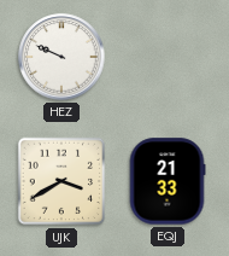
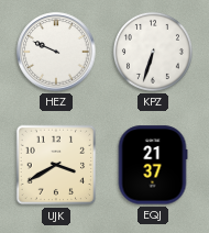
KPZ: none -> 6:33 (153, 52)
EQJ: 21:33 -> 21:37 (153, 165)
